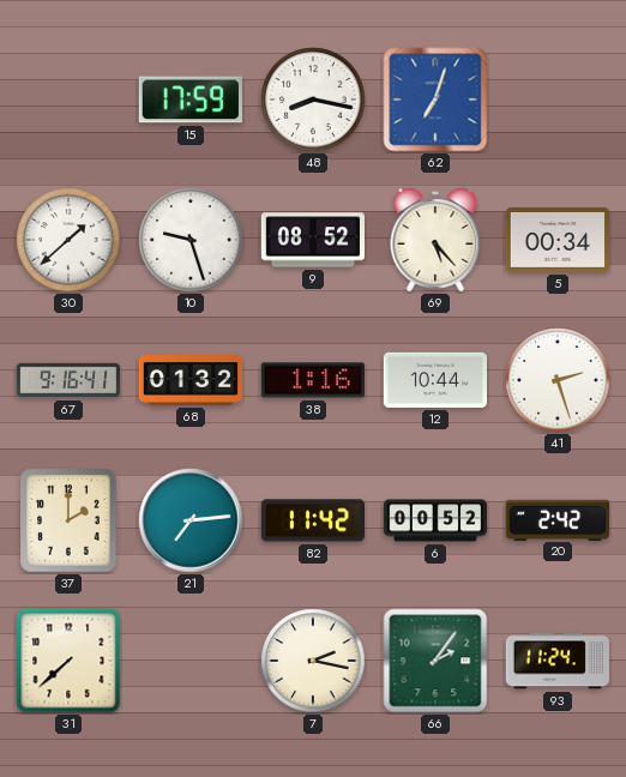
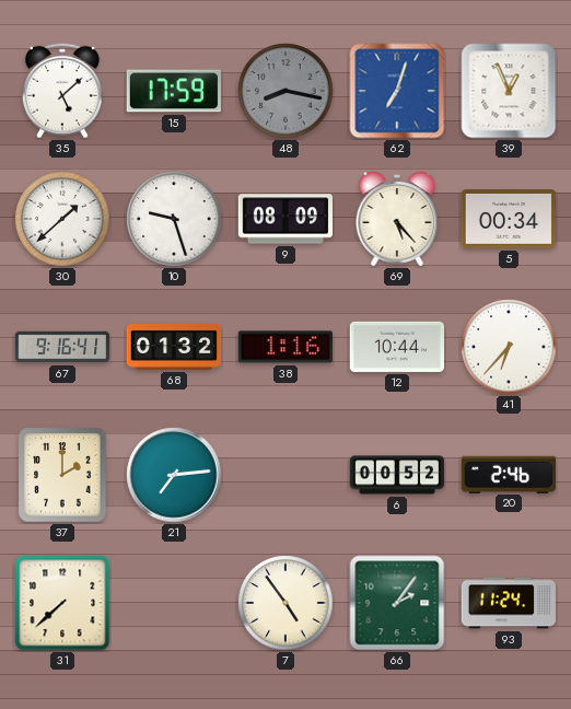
35: none -> 5:08 (62, 91)
48 dial: white -> grey (285, 91)
39: none -> 12:56 (509, 91)
9: 08:52 -> 08:09 (285, 219)
41: 2:27 -> 6:37 (509, 347)
82: 11:42 -> none (312, 520)
20: 2:42 -> 2:46 (508, 474)
7: 2:17 -> 4:54 (285, 603)
